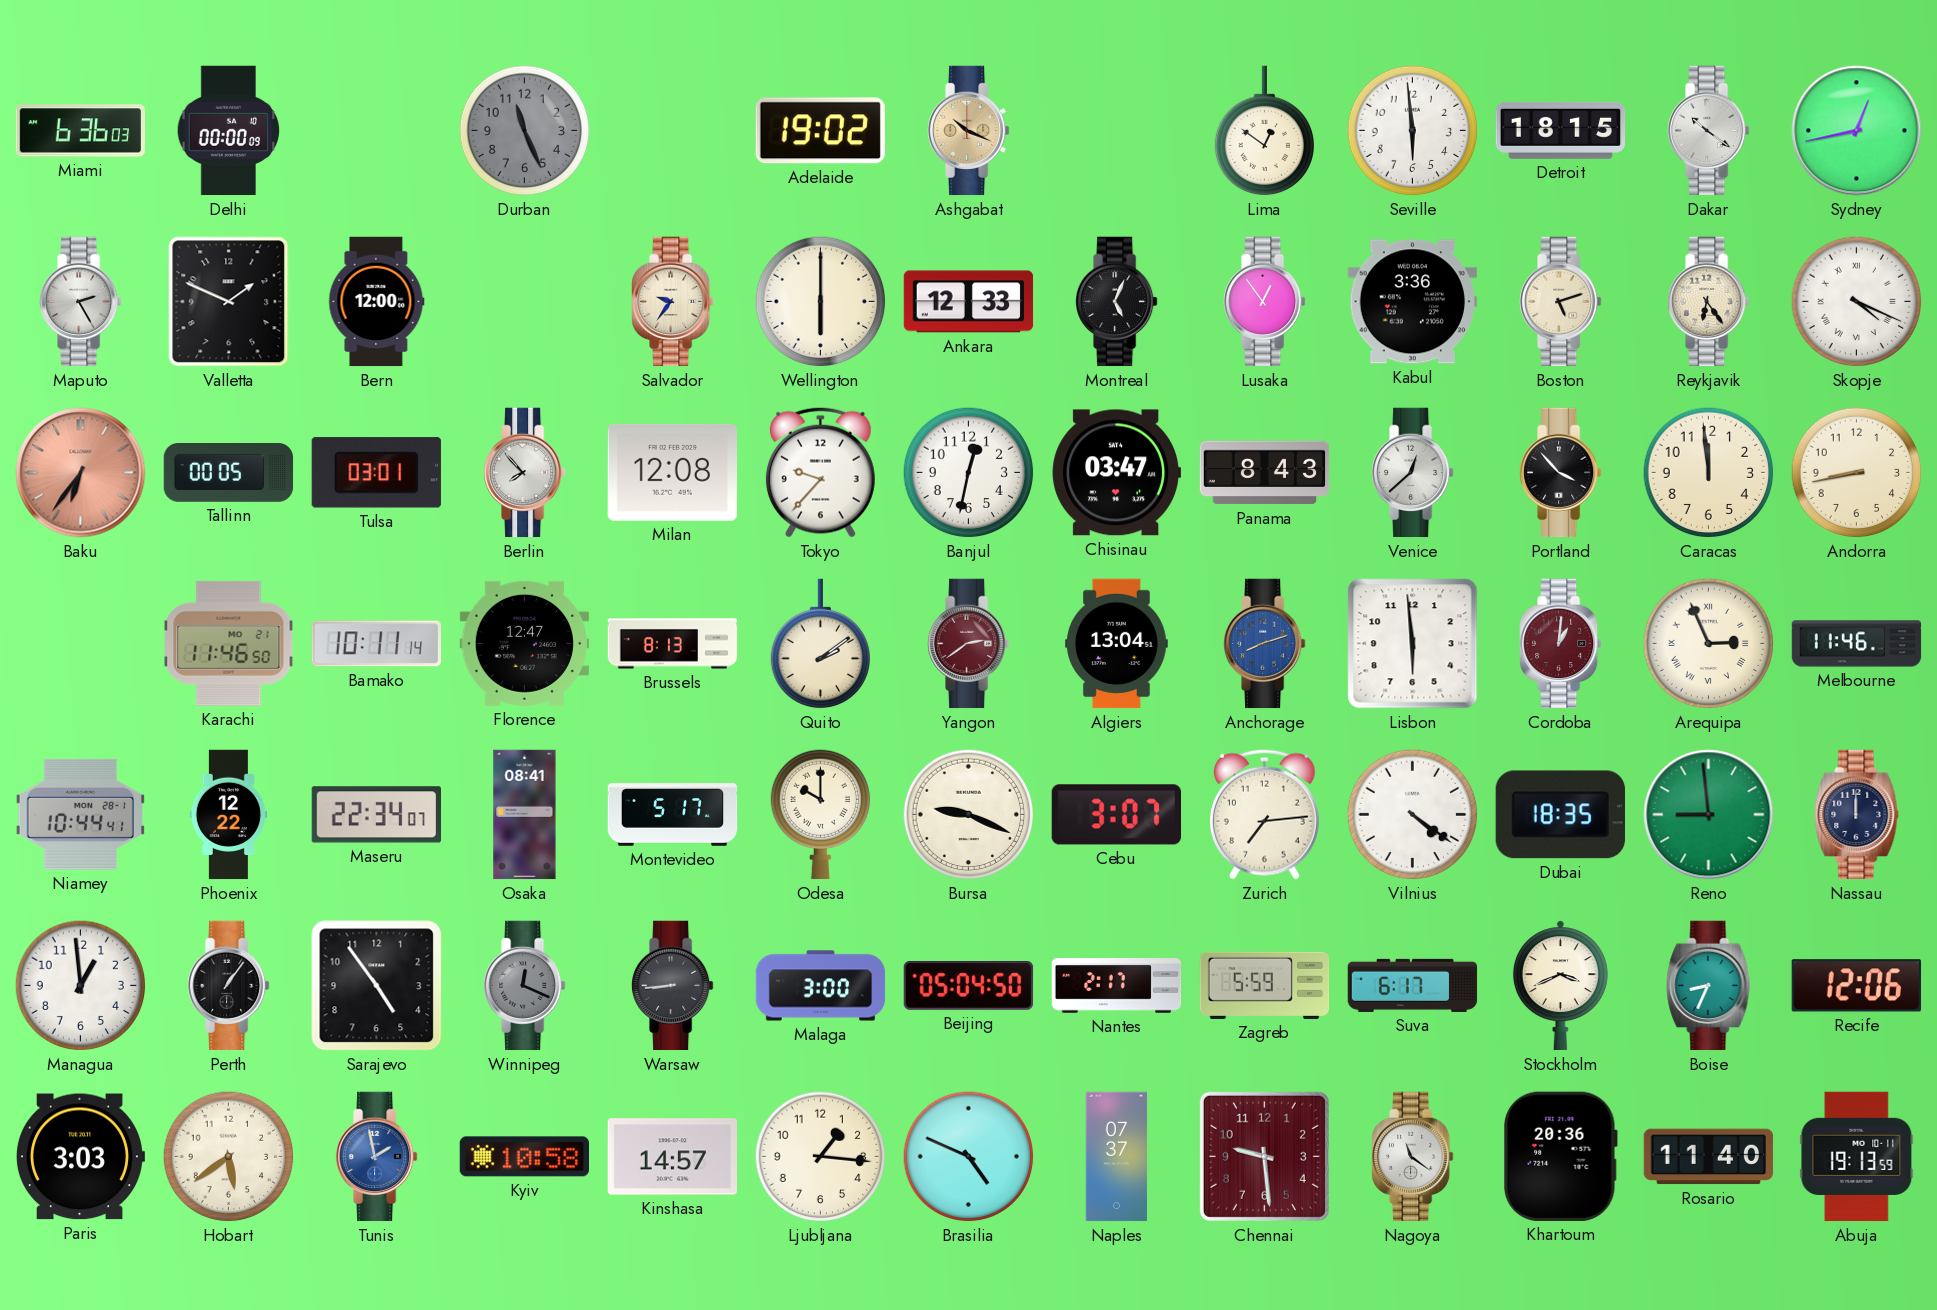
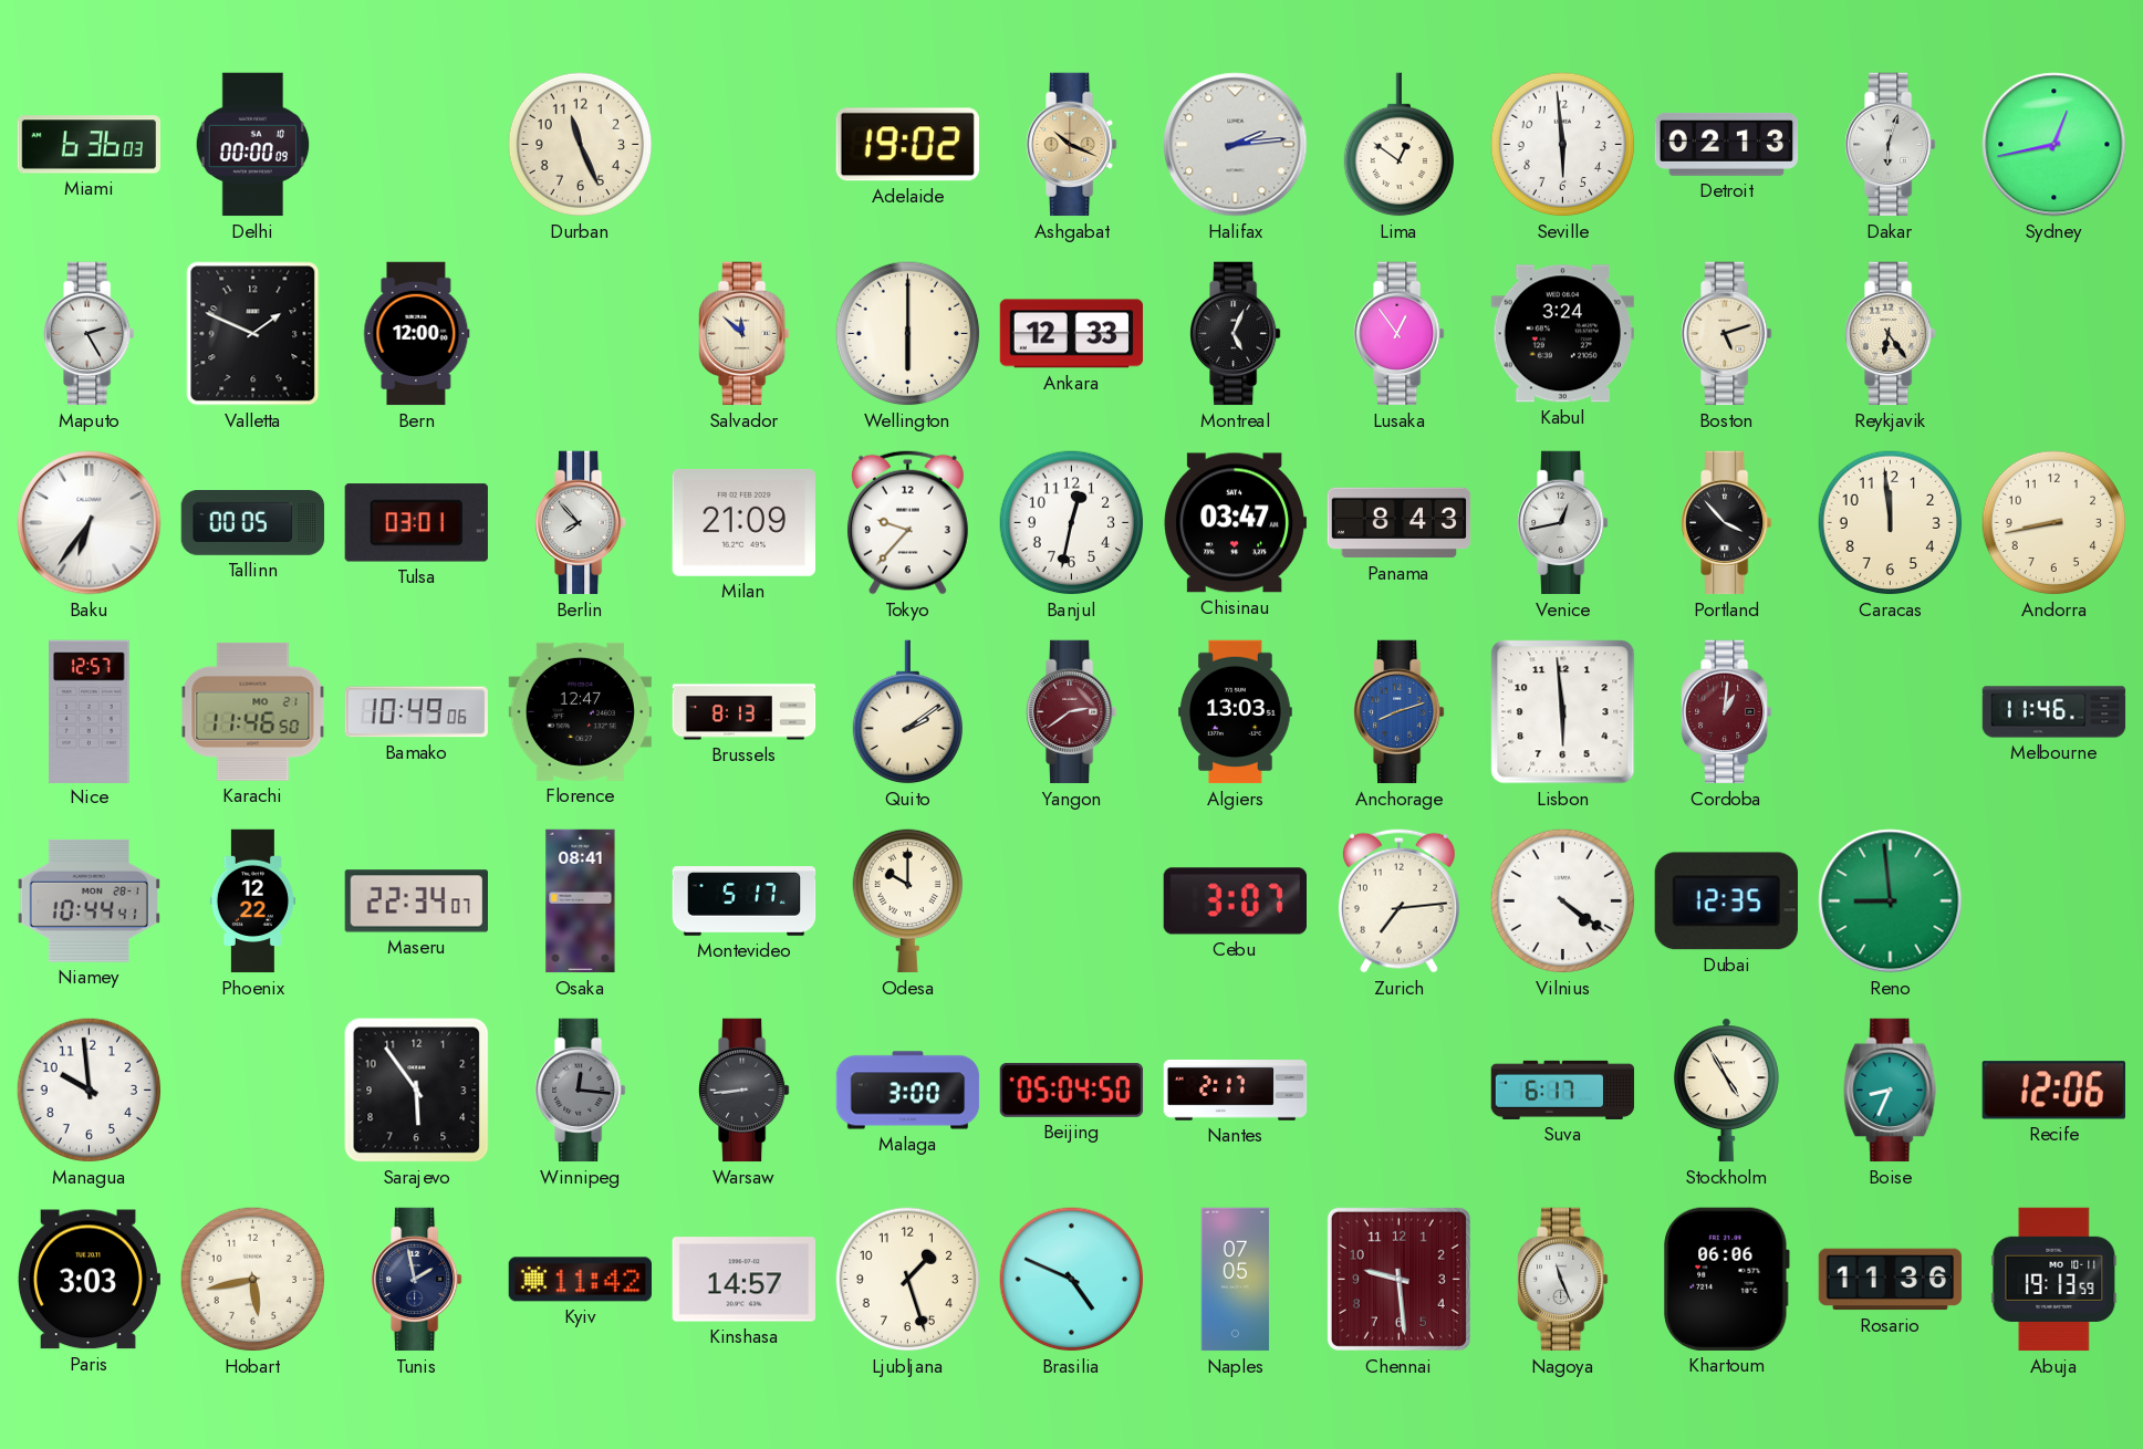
Durban dial: grey -> cream (581, 145)
Halifax: none -> 2:14 (1236, 145)
Detroit: 18:15 -> 02:13 (1727, 144)
Dakar: 10:21 -> 6:03 (1891, 145)
Salvador: 9:36 -> 11:52 (745, 334)
Kabul: 3:36 -> 3:24 (1562, 334)
Skopje: 4:19 -> none (1857, 302)
Baku dial: salmon -> white (90, 523)
Milan: 12:08 -> 21:09 (743, 522)
Venice: 12:38 -> 12:43 (1563, 523)
Nice: none -> 12:57 (90, 711)
Bamako: 10:11 -> 10:49 (417, 712)
Algiers: 13:04 -> 13:03 (1236, 712)
Arequipa: 2:56 -> none (1709, 644)
Bursa: 9:19 -> none (969, 815)
Dubai: 18:35 -> 12:35 (1726, 901)
Nassau: 12:00 -> none (1857, 815)
Managua: 12:59 -> 9:59 (90, 1091)
Perth: 1:06 -> none (229, 986)
Sarajevo: 4:54 -> 5:54 (417, 1091)
Winnipeg: 12:19 -> 12:16 (581, 1091)
Zagreb: 5:59 -> none (1265, 985)
Stockholm: 3:41 -> 4:55 (1726, 1091)
Hobart: 5:39 -> 5:43 (253, 1280)
Tunis dial: blue -> navy (417, 1280)
Kyiv: 10:58 -> 11:42 (581, 1280)
Ljubljana: 1:16 -> 1:27 (908, 1280)
Naples: 07:37 -> 07:05 (1236, 1280)
Nagoya: 11:21 -> 11:26 (1563, 1280)
Khartoum: 20:36 -> 06:06 (1727, 1279)
Rosario: 11:40 -> 11:36 (1891, 1280)
